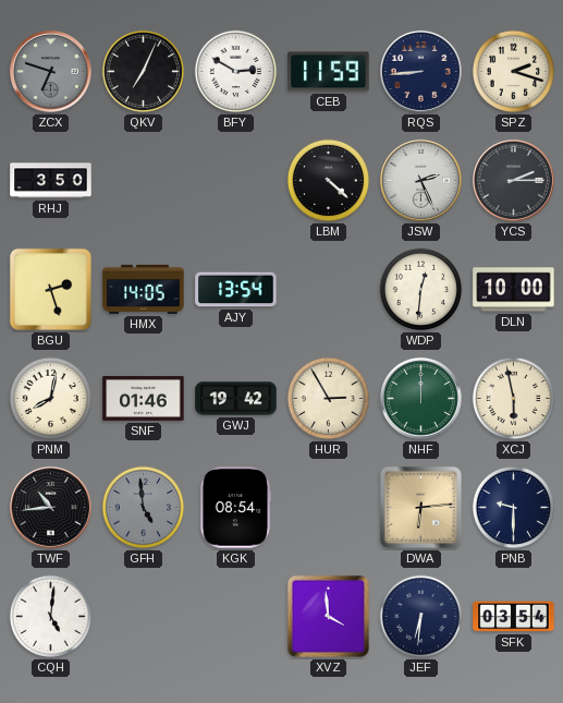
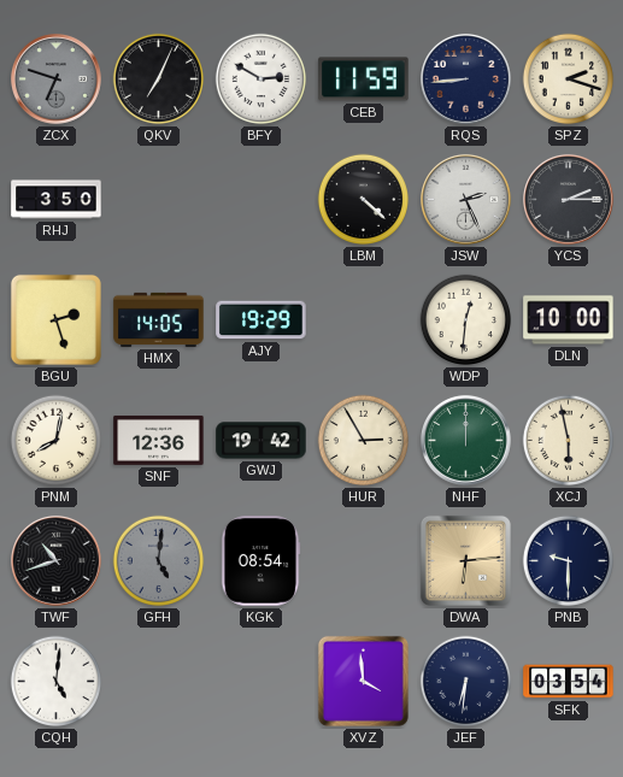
AJY: 13:54 -> 19:29 (261, 320)
SNF: 01:46 -> 12:36 (159, 440)
TWF: 10:44 -> 10:42 (55, 560)
GFH: 4:59 -> 5:01 (159, 561)
